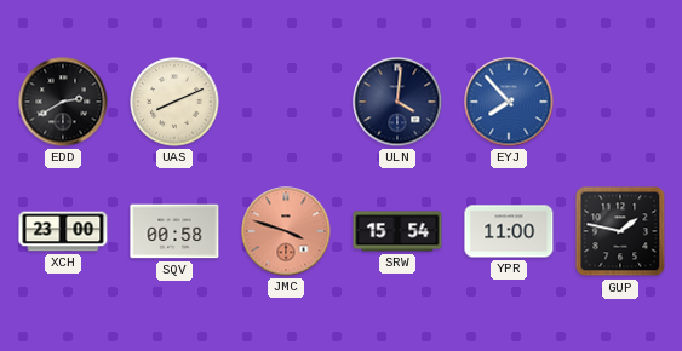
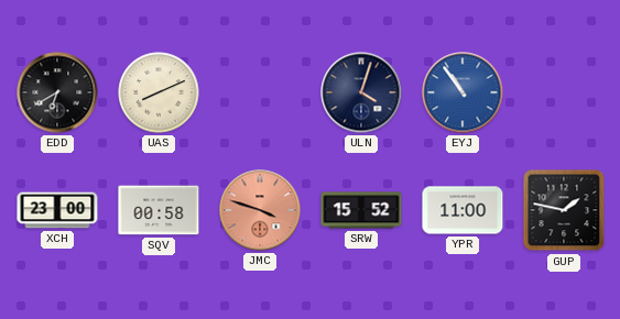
EDD: 2:40 -> 6:40 (57, 92)
ULN: 4:01 -> 4:03 (361, 92)
EYJ: 7:53 -> 10:54 (463, 92)
SRW: 15:54 -> 15:52 (361, 210)
